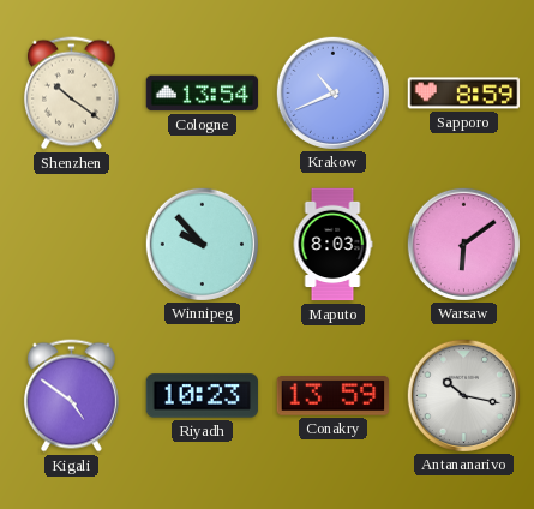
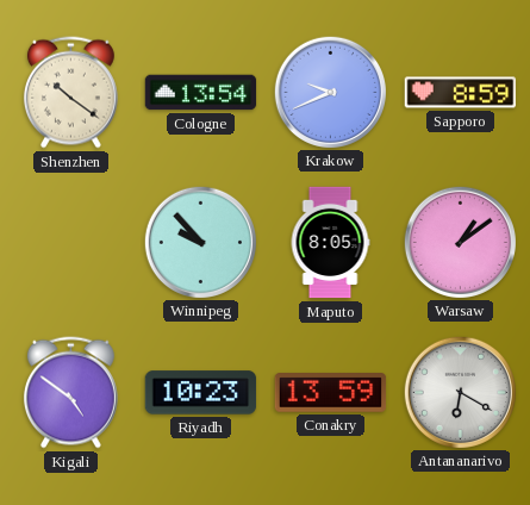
Krakow: 10:41 -> 9:41 (330, 92)
Maputo: 8:03 -> 8:05 (330, 243)
Warsaw: 6:09 -> 1:09 (460, 242)
Antananarivo: 10:17 -> 6:20 (460, 392)
